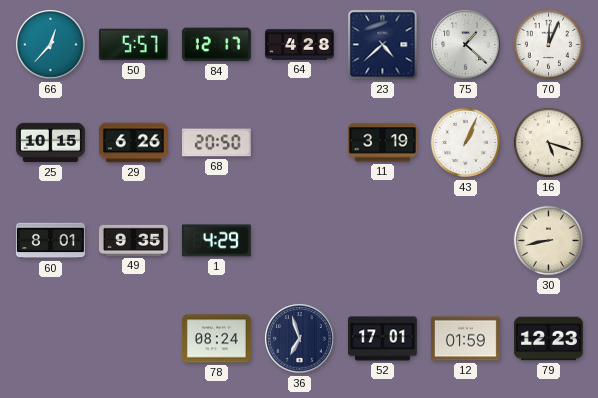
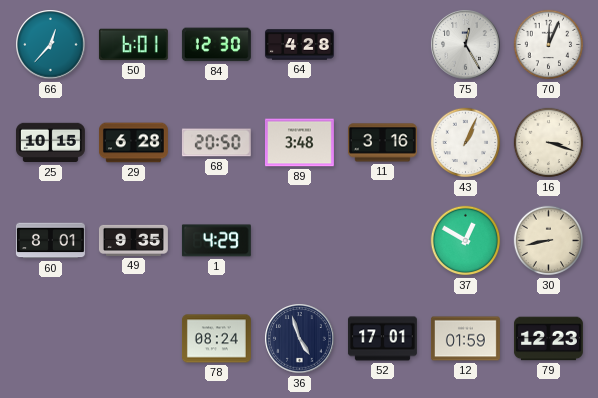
50: 5:57 -> 6:01 (133, 45)
84: 12:17 -> 12:30 (216, 45)
23: 4:38 -> none (383, 45)
75: 1:22 -> 12:25 (466, 45)
29: 6:26 -> 6:28 (133, 143)
89: none -> 3:48 (299, 143)
11: 3:19 -> 3:16 (382, 143)
16: 5:18 -> 3:18 (549, 143)
37: none -> 12:50 (466, 241)
36: 6:57 -> 4:57 (300, 339)
